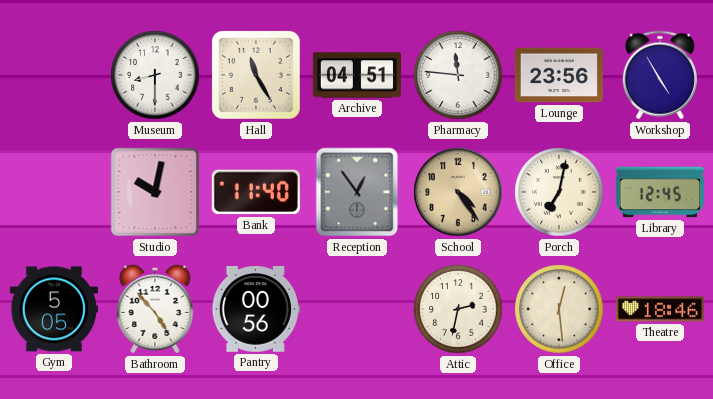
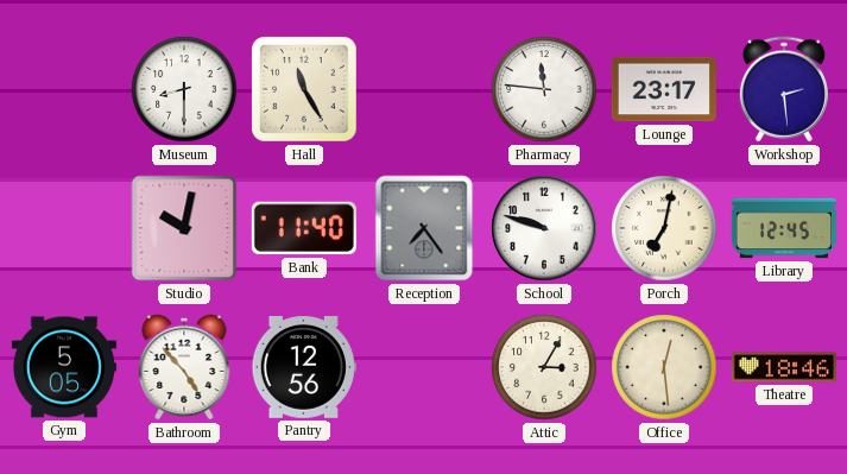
Archive: 04:51 -> none (357, 75)
Lounge: 23:56 -> 23:17 (664, 89)
Workshop: 4:55 -> 2:29 (784, 89)
Reception: 12:54 -> 7:24 (424, 228)
School: 4:24 -> 9:48 (544, 228)
School dial: champagne -> white (544, 228)
Pantry: 00:56 -> 12:56 (304, 368)
Attic: 2:32 -> 3:05 (544, 367)
